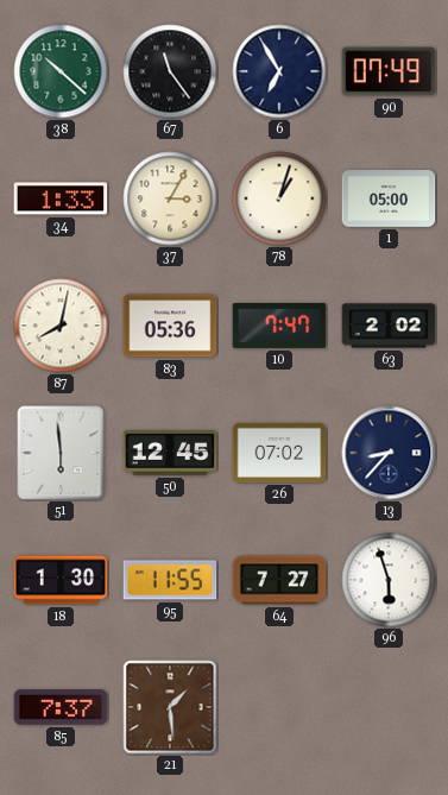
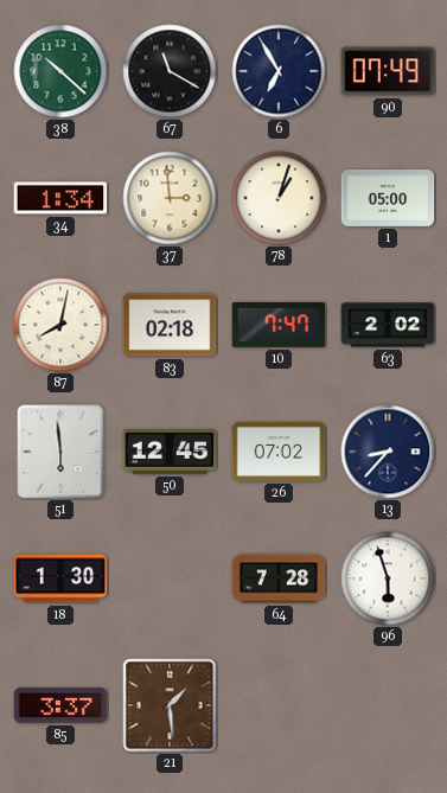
67: 11:24 -> 11:20 (170, 71)
34: 1:33 -> 1:34 (60, 198)
37: 3:05 -> 2:59 (170, 198)
83: 05:36 -> 02:18 (170, 325)
95: 11:55 -> none (170, 580)
64: 7:27 -> 7:28 (279, 578)
85: 7:37 -> 3:37 (60, 705)
